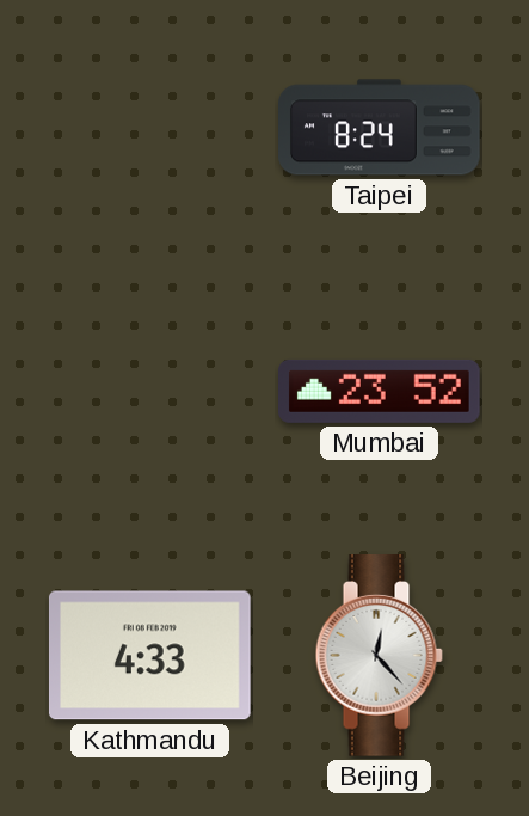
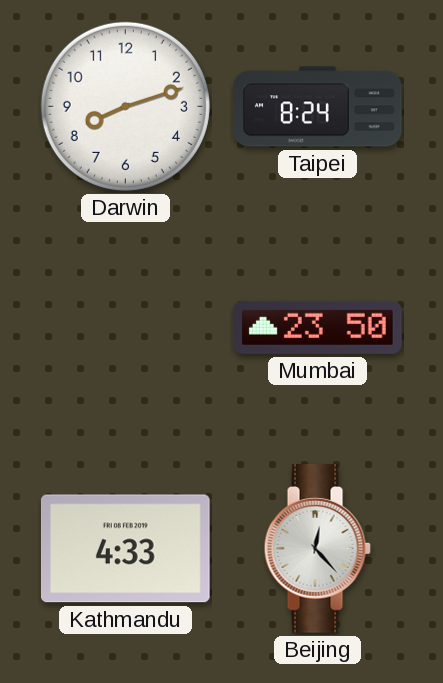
Darwin: none -> 8:12 (125, 106)
Mumbai: 23:52 -> 23:50 (318, 327)
